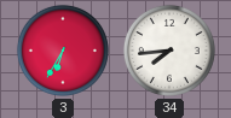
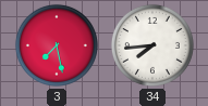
3: 6:35 -> 7:28 (57, 45)
